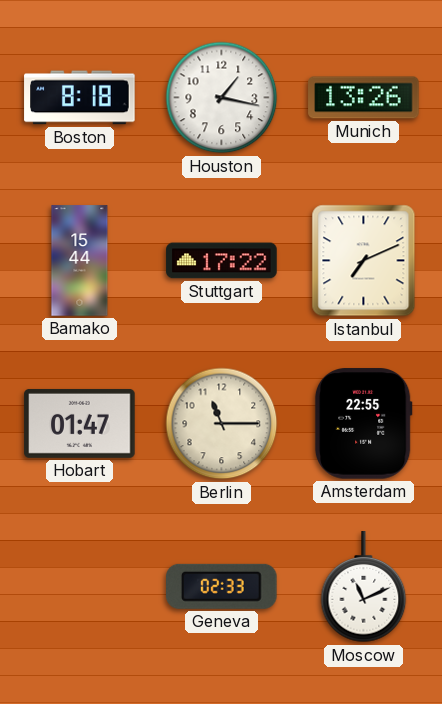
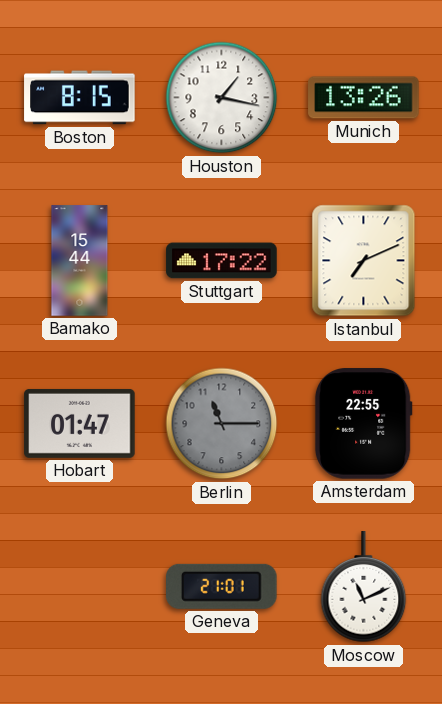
Boston: 8:18 -> 8:15 (80, 98)
Berlin dial: cream -> grey (222, 424)
Geneva: 02:33 -> 21:01 (222, 586)
